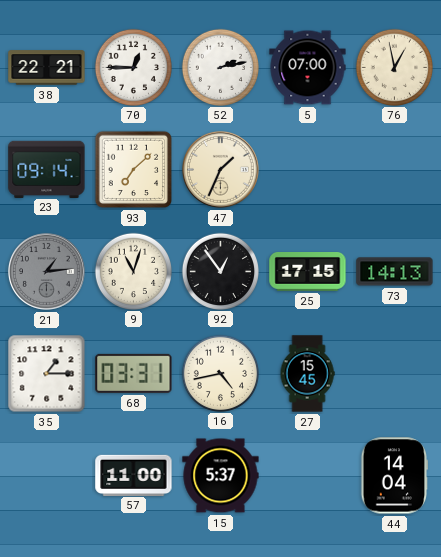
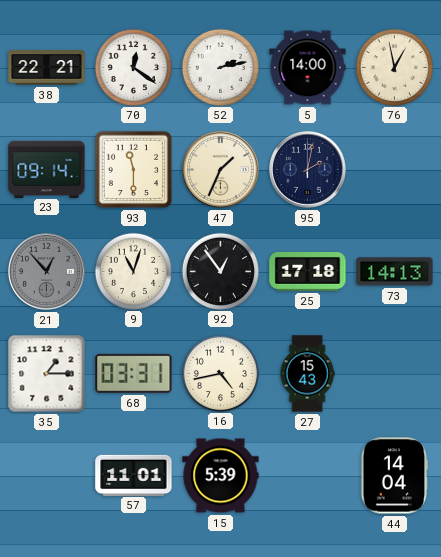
70: 12:45 -> 12:21 (133, 67)
5: 07:00 -> 14:00 (308, 68)
93: 7:08 -> 11:30 (134, 170)
95: none -> 2:02 (307, 169)
21: 1:14 -> 12:53 (46, 271)
25: 17:15 -> 17:18 (308, 272)
27: 15:45 -> 15:43 (307, 374)
57: 11:00 -> 11:01 (134, 475)
15: 5:37 -> 5:39 (221, 476)
